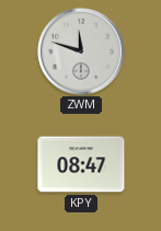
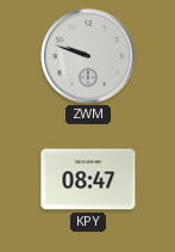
ZWM: 11:48 -> 9:48 (88, 56)
